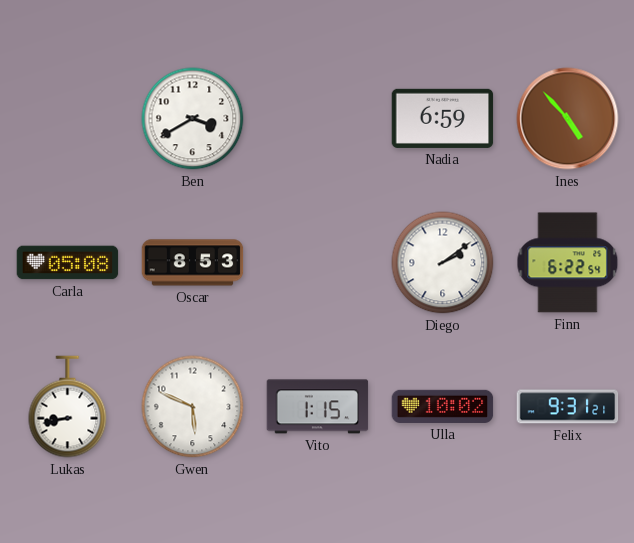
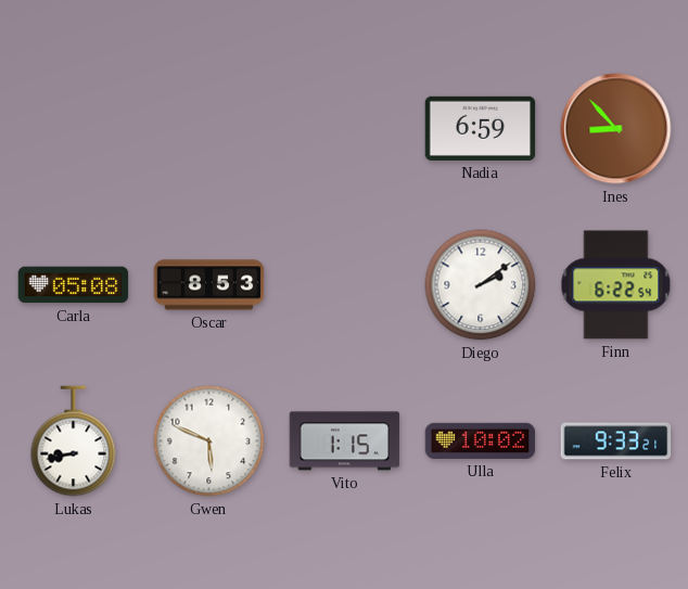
Ben: 3:40 -> none (193, 119)
Ines: 4:53 -> 8:53 (616, 129)
Felix: 9:31 -> 9:33 (616, 441)
